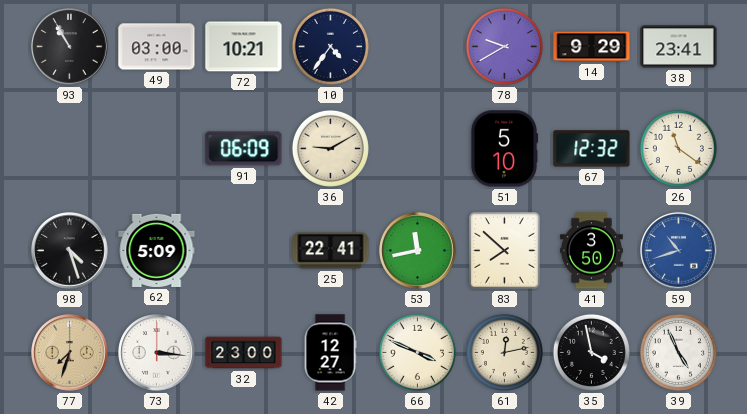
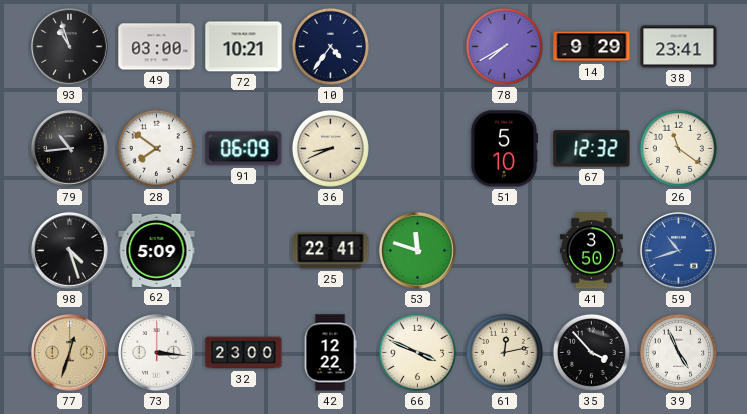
93: 10:55 -> 10:57 (70, 47)
78: 9:40 -> 7:40 (504, 46)
79: none -> 10:44 (70, 149)
28: none -> 7:51 (156, 148)
36: 9:10 -> 8:41 (330, 148)
53: 11:43 -> 11:48 (418, 251)
83: 7:52 -> none (505, 251)
77: 7:33 -> 12:33 (70, 353)
42: 12:27 -> 12:22 (330, 353)
35: 3:58 -> 3:53 (591, 352)
